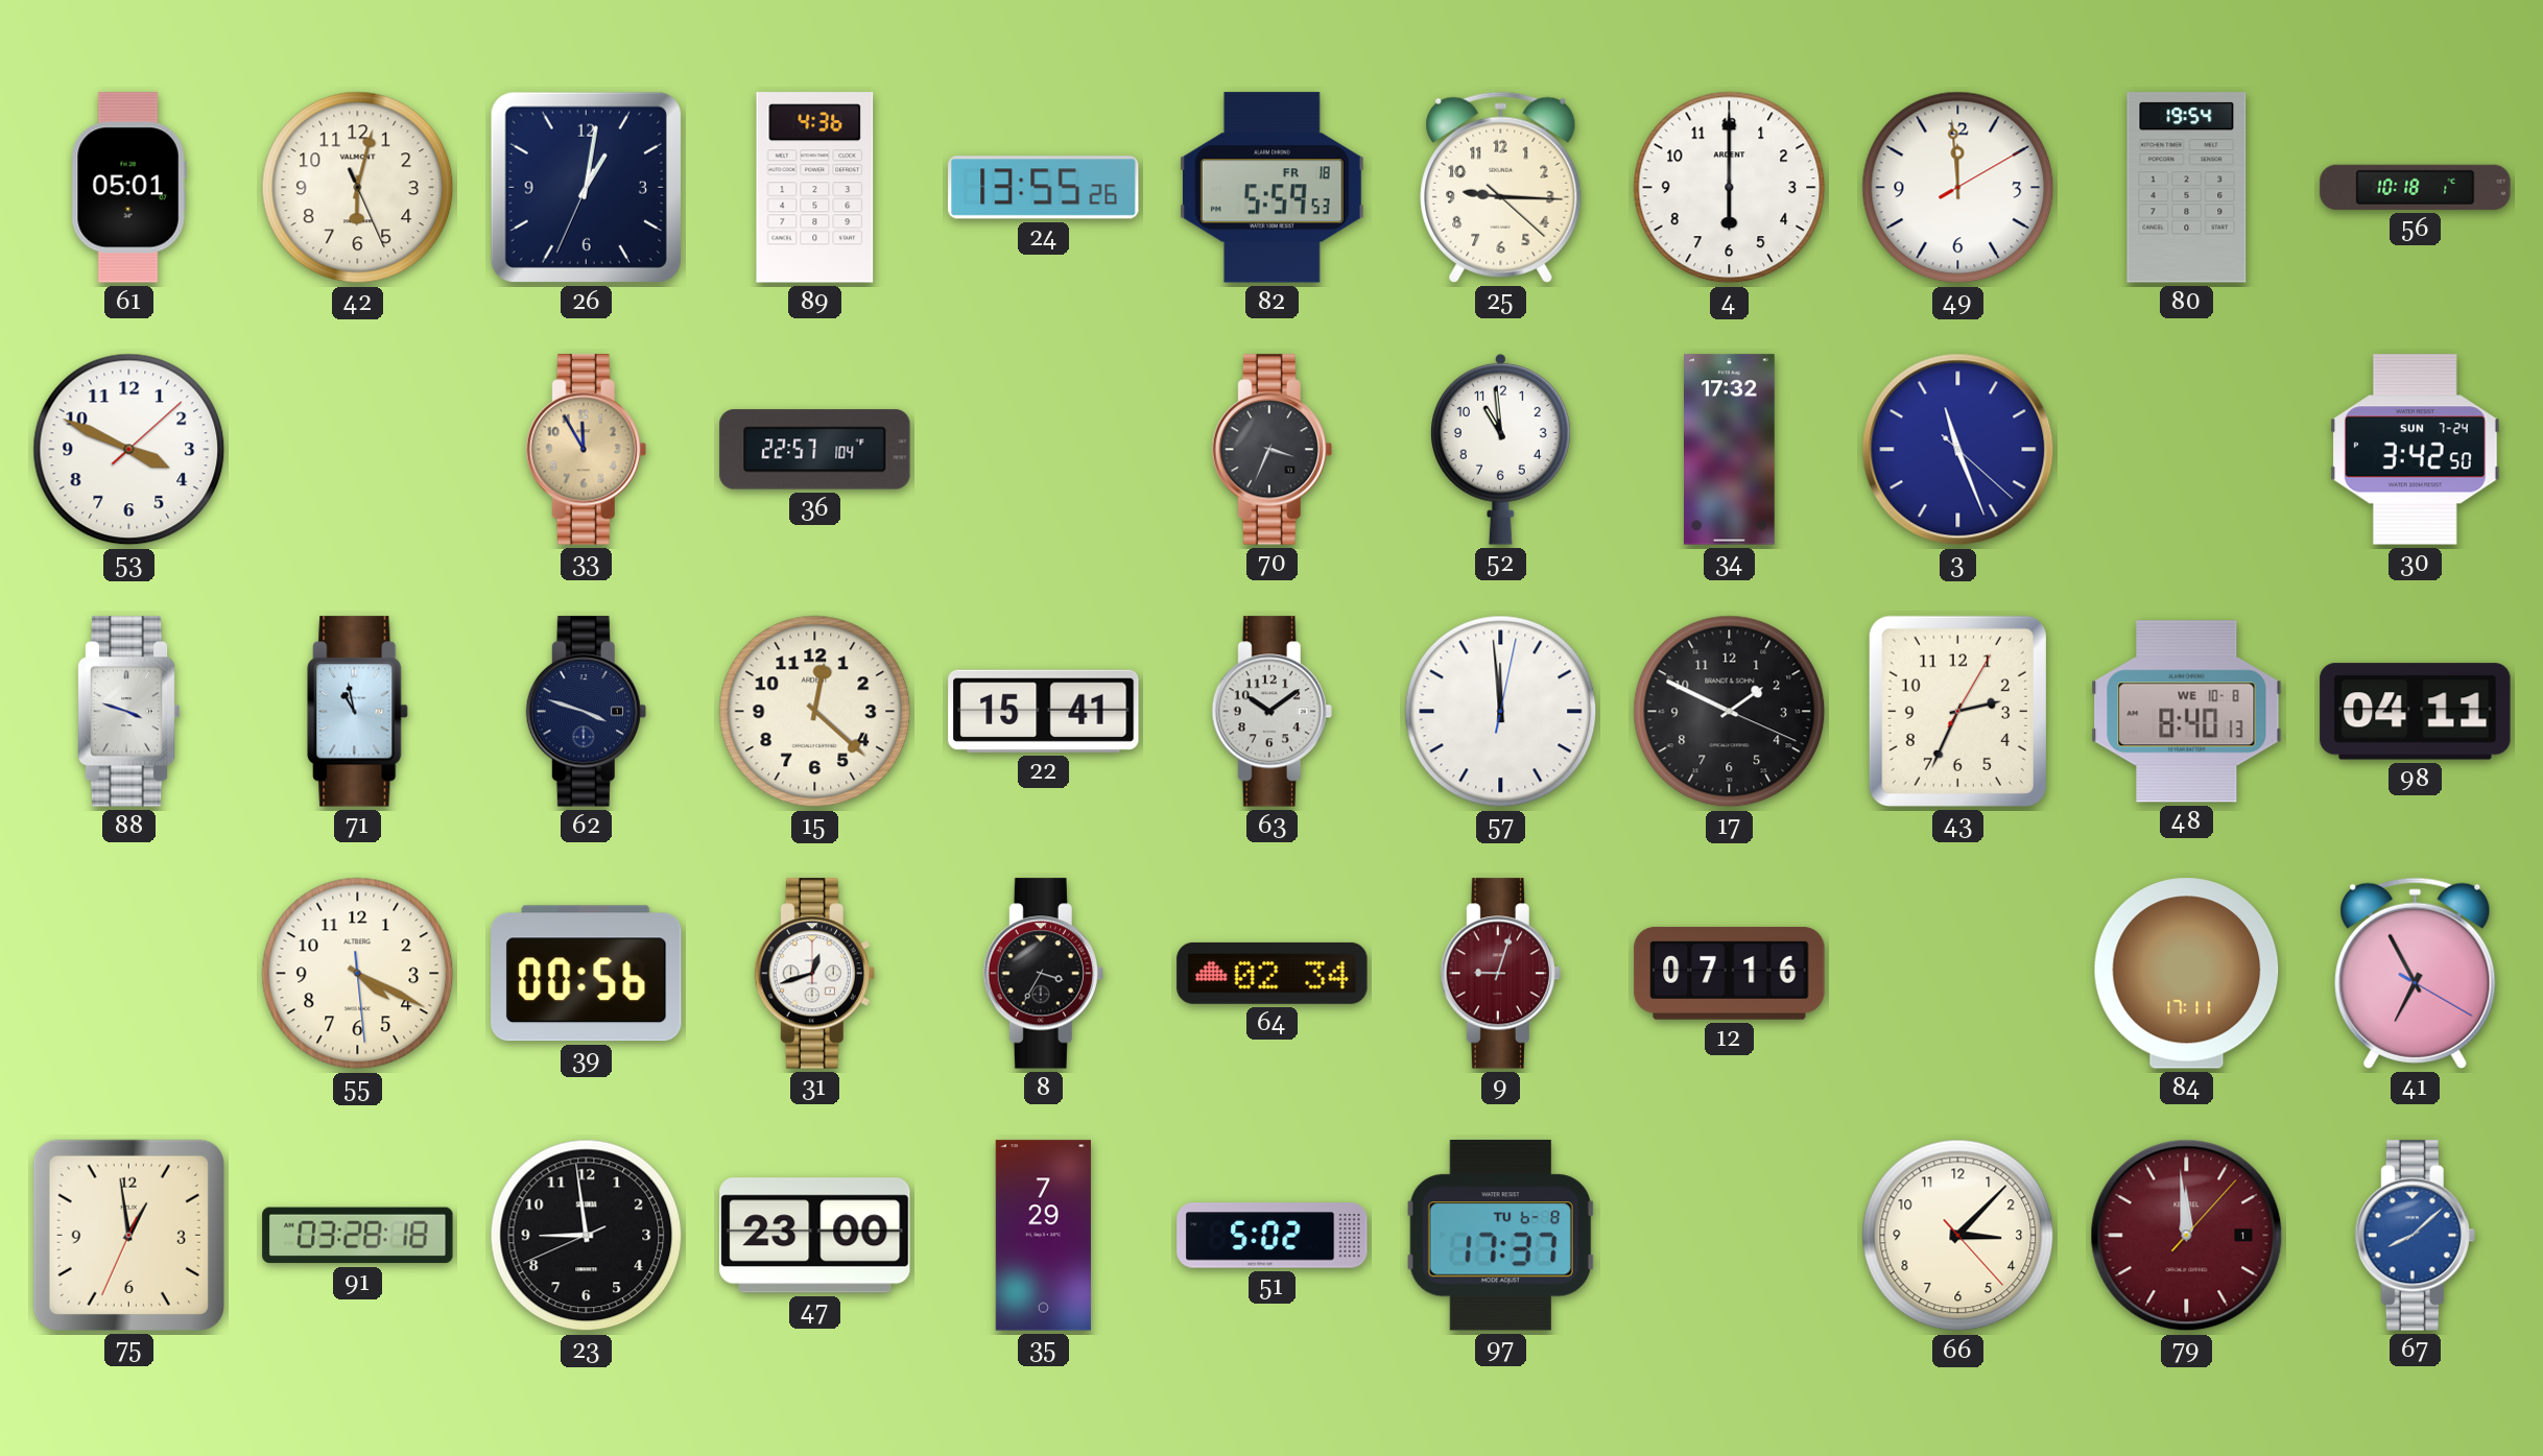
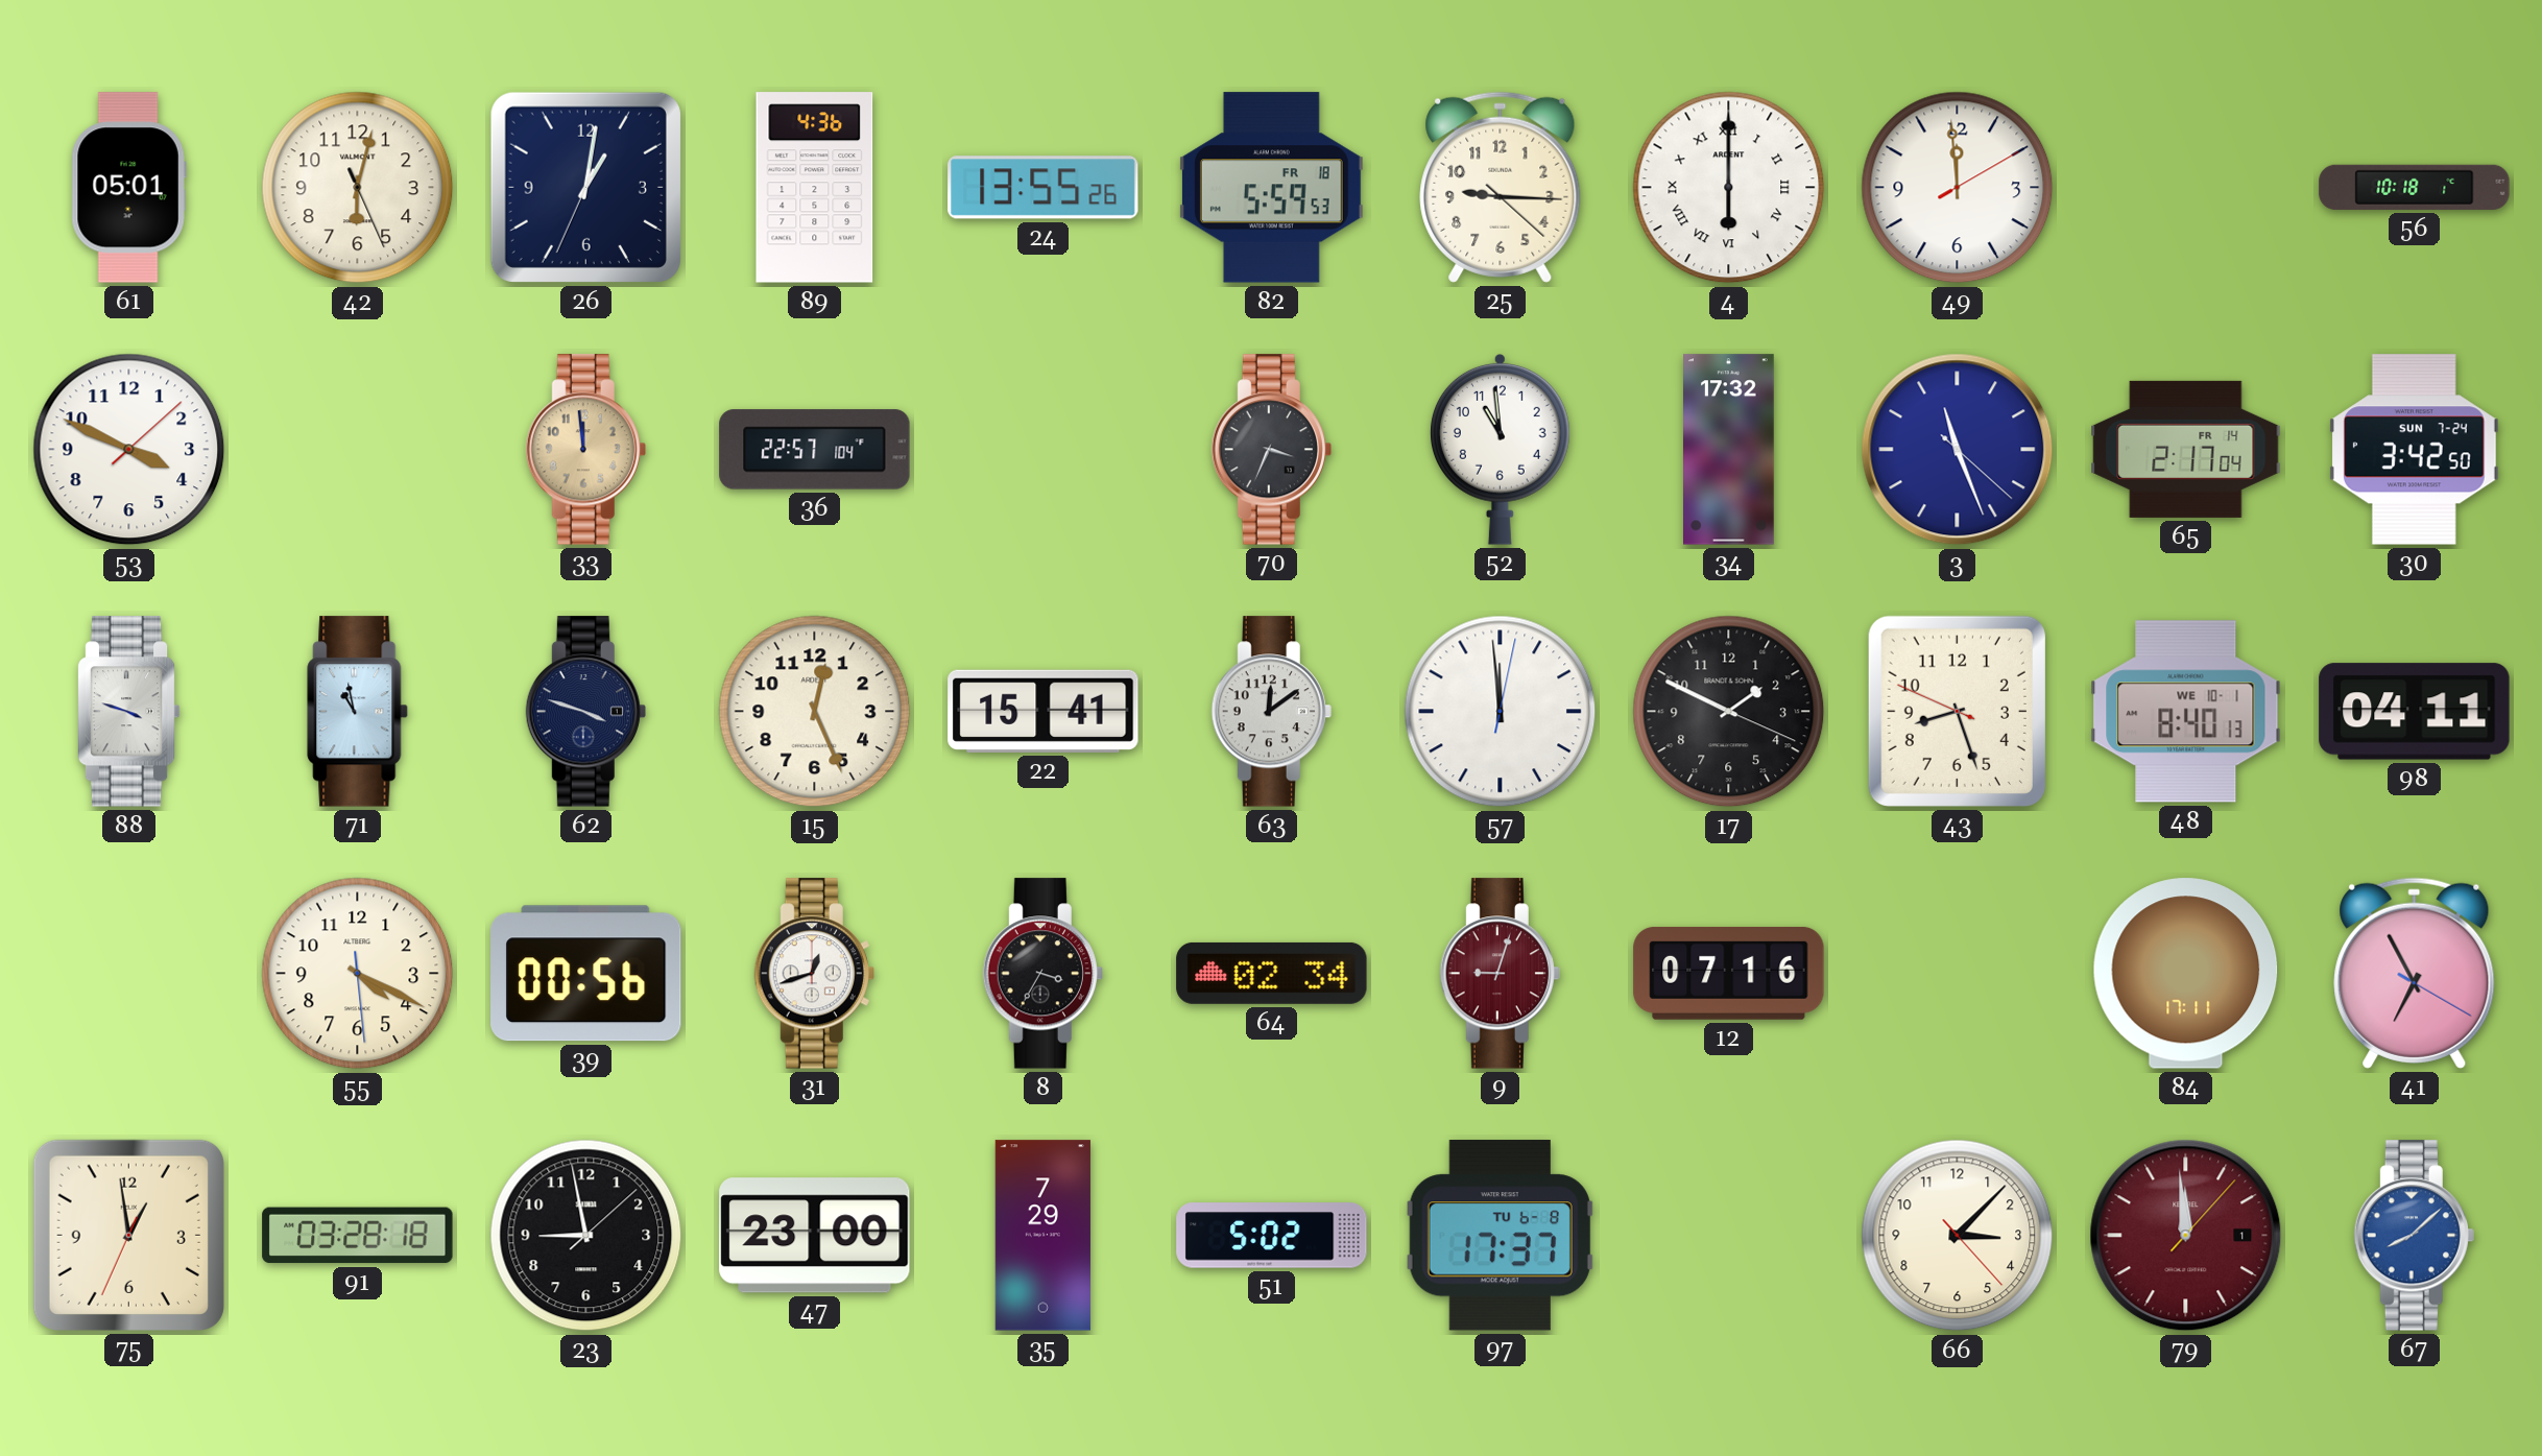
4 numerals: Arabic -> Roman (1729, 188)
80: 19:54 -> none (2187, 188)
33: 11:55 -> 11:59 (585, 450)
65: none -> 2:17 (2186, 449)
15: 12:22 -> 12:26 (815, 712)
63: 10:09 -> 12:09 (1271, 712)
43: 2:34 -> 8:26 (1957, 711)
48 date: WE 10-8 -> WE 10-1 (2186, 712)
23: 8:58:41 -> 8:58:08 (586, 1236)
